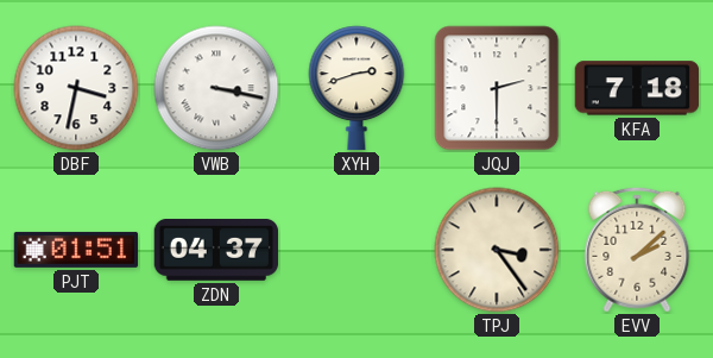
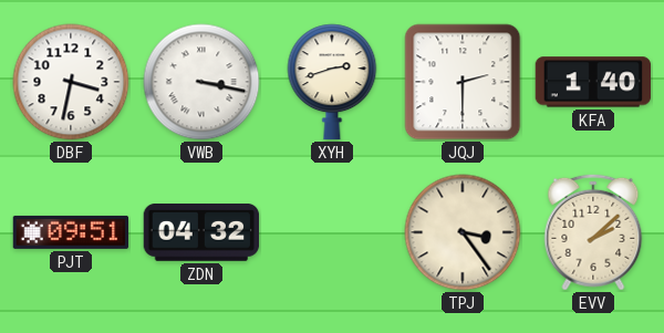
KFA: 7:18 -> 1:40 (593, 82)
PJT: 01:51 -> 09:51 (71, 232)
ZDN: 04:37 -> 04:32 (201, 233)
